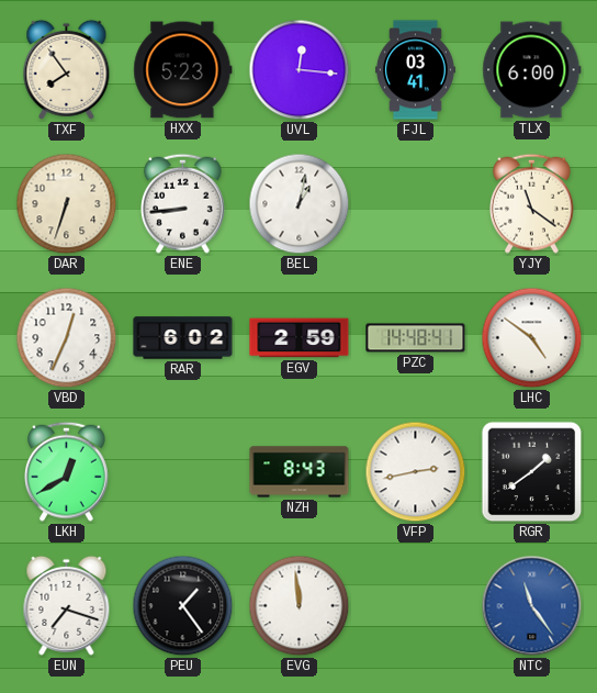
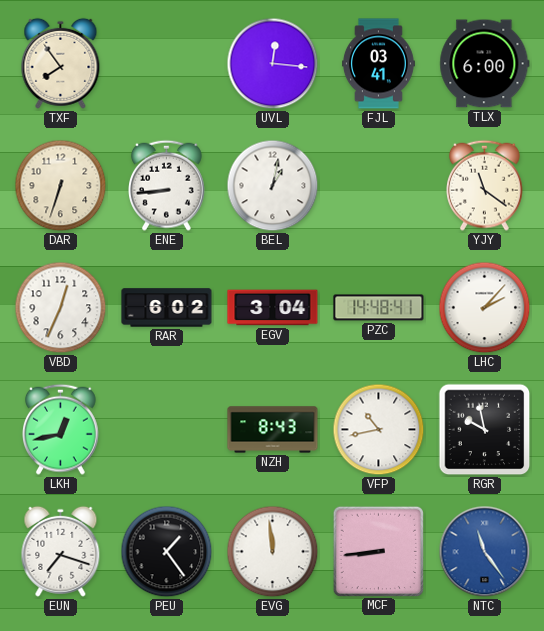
HXX: 5:23 -> none (183, 70)
EGV: 2:59 -> 3:04 (273, 308)
LHC: 4:51 -> 2:07 (485, 308)
LKH: 12:40 -> 12:43 (61, 429)
VFP: 2:43 -> 10:43 (379, 430)
RGR: 1:39 -> 9:58 (485, 430)
MCF: none -> 8:44 (378, 551)
